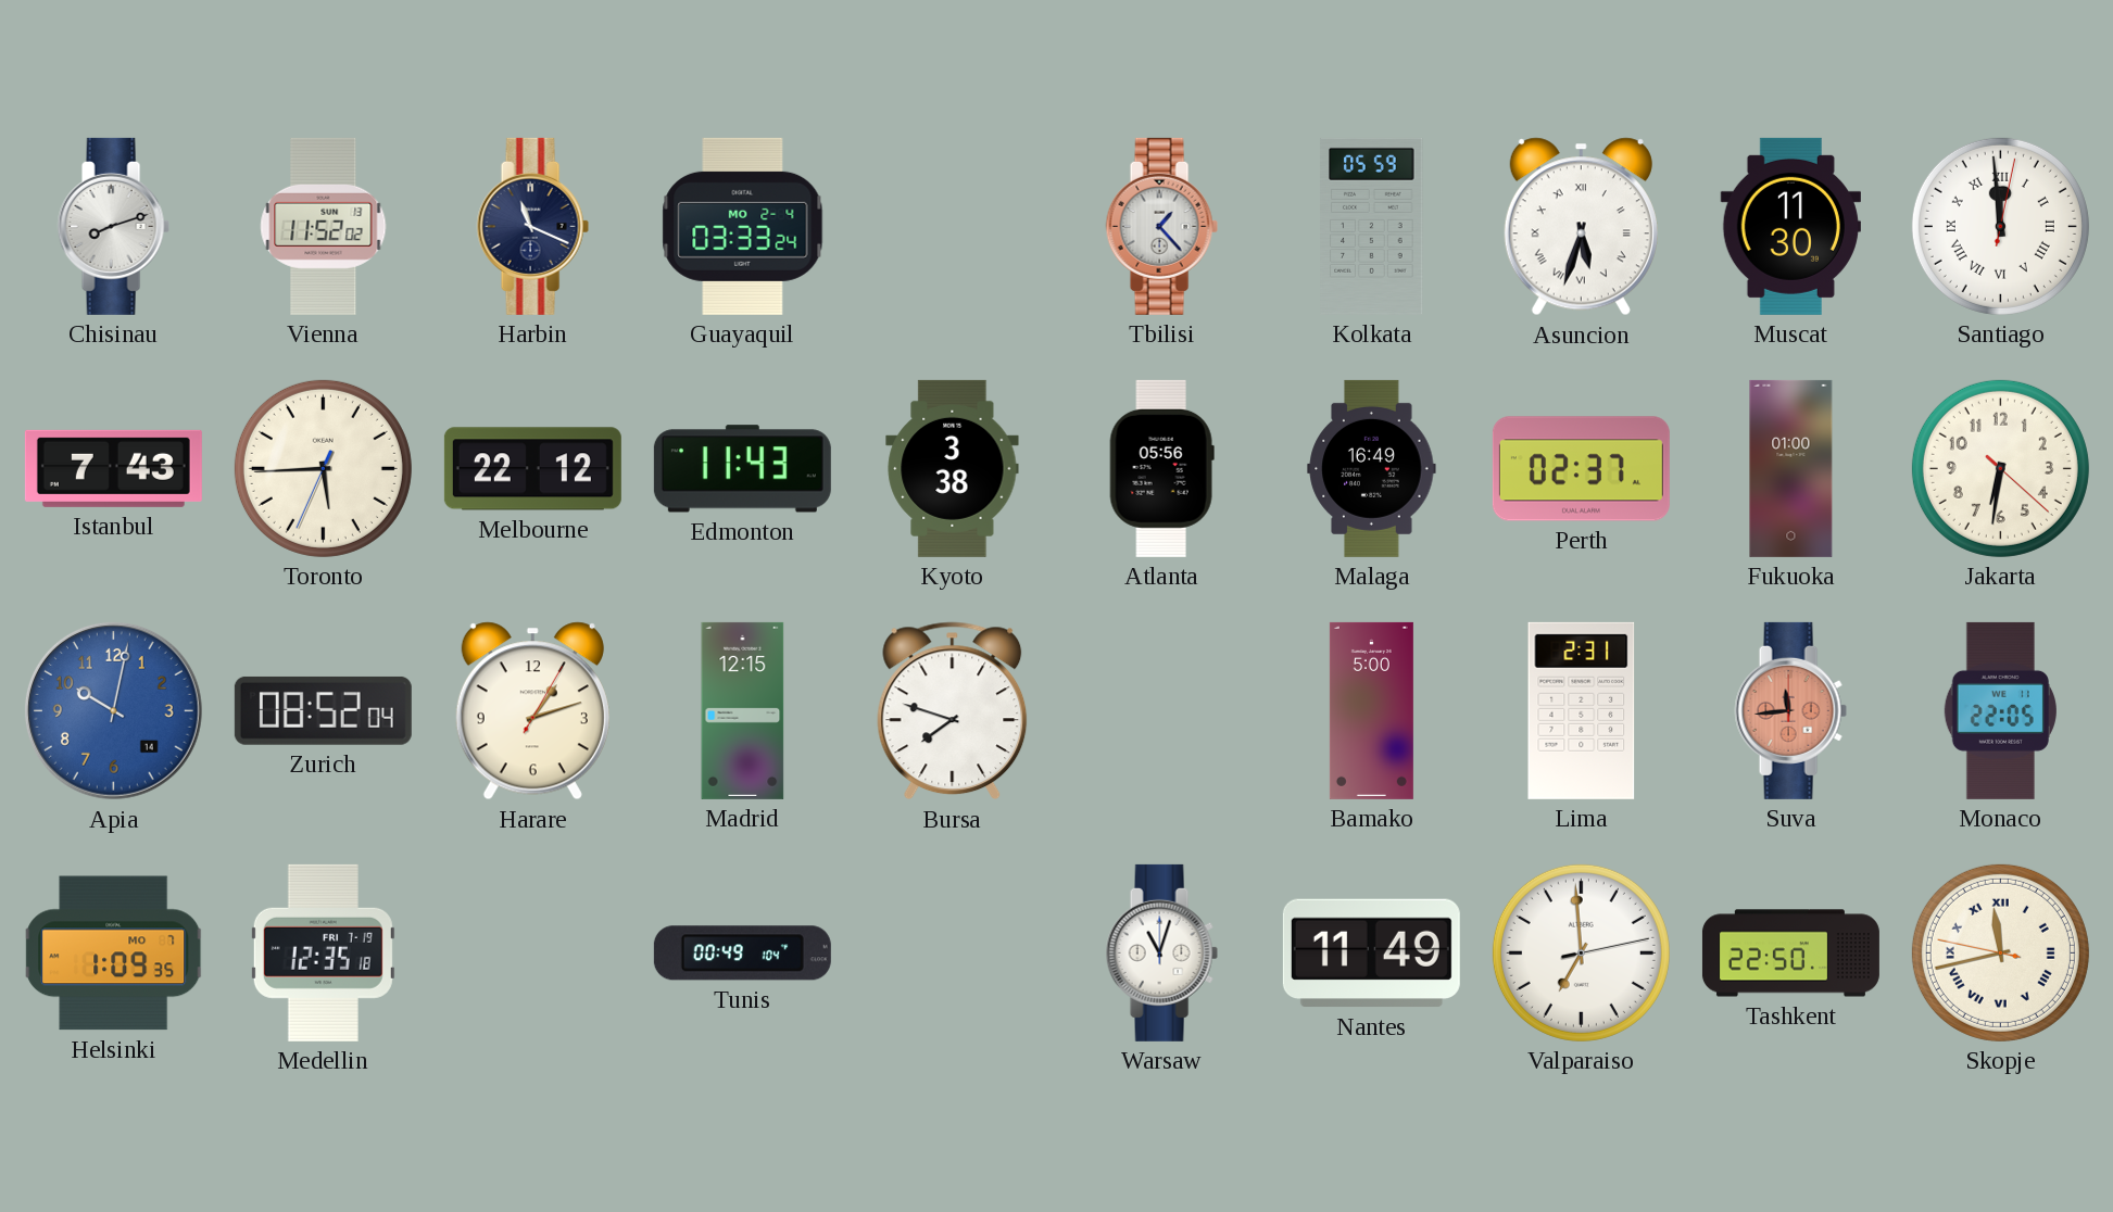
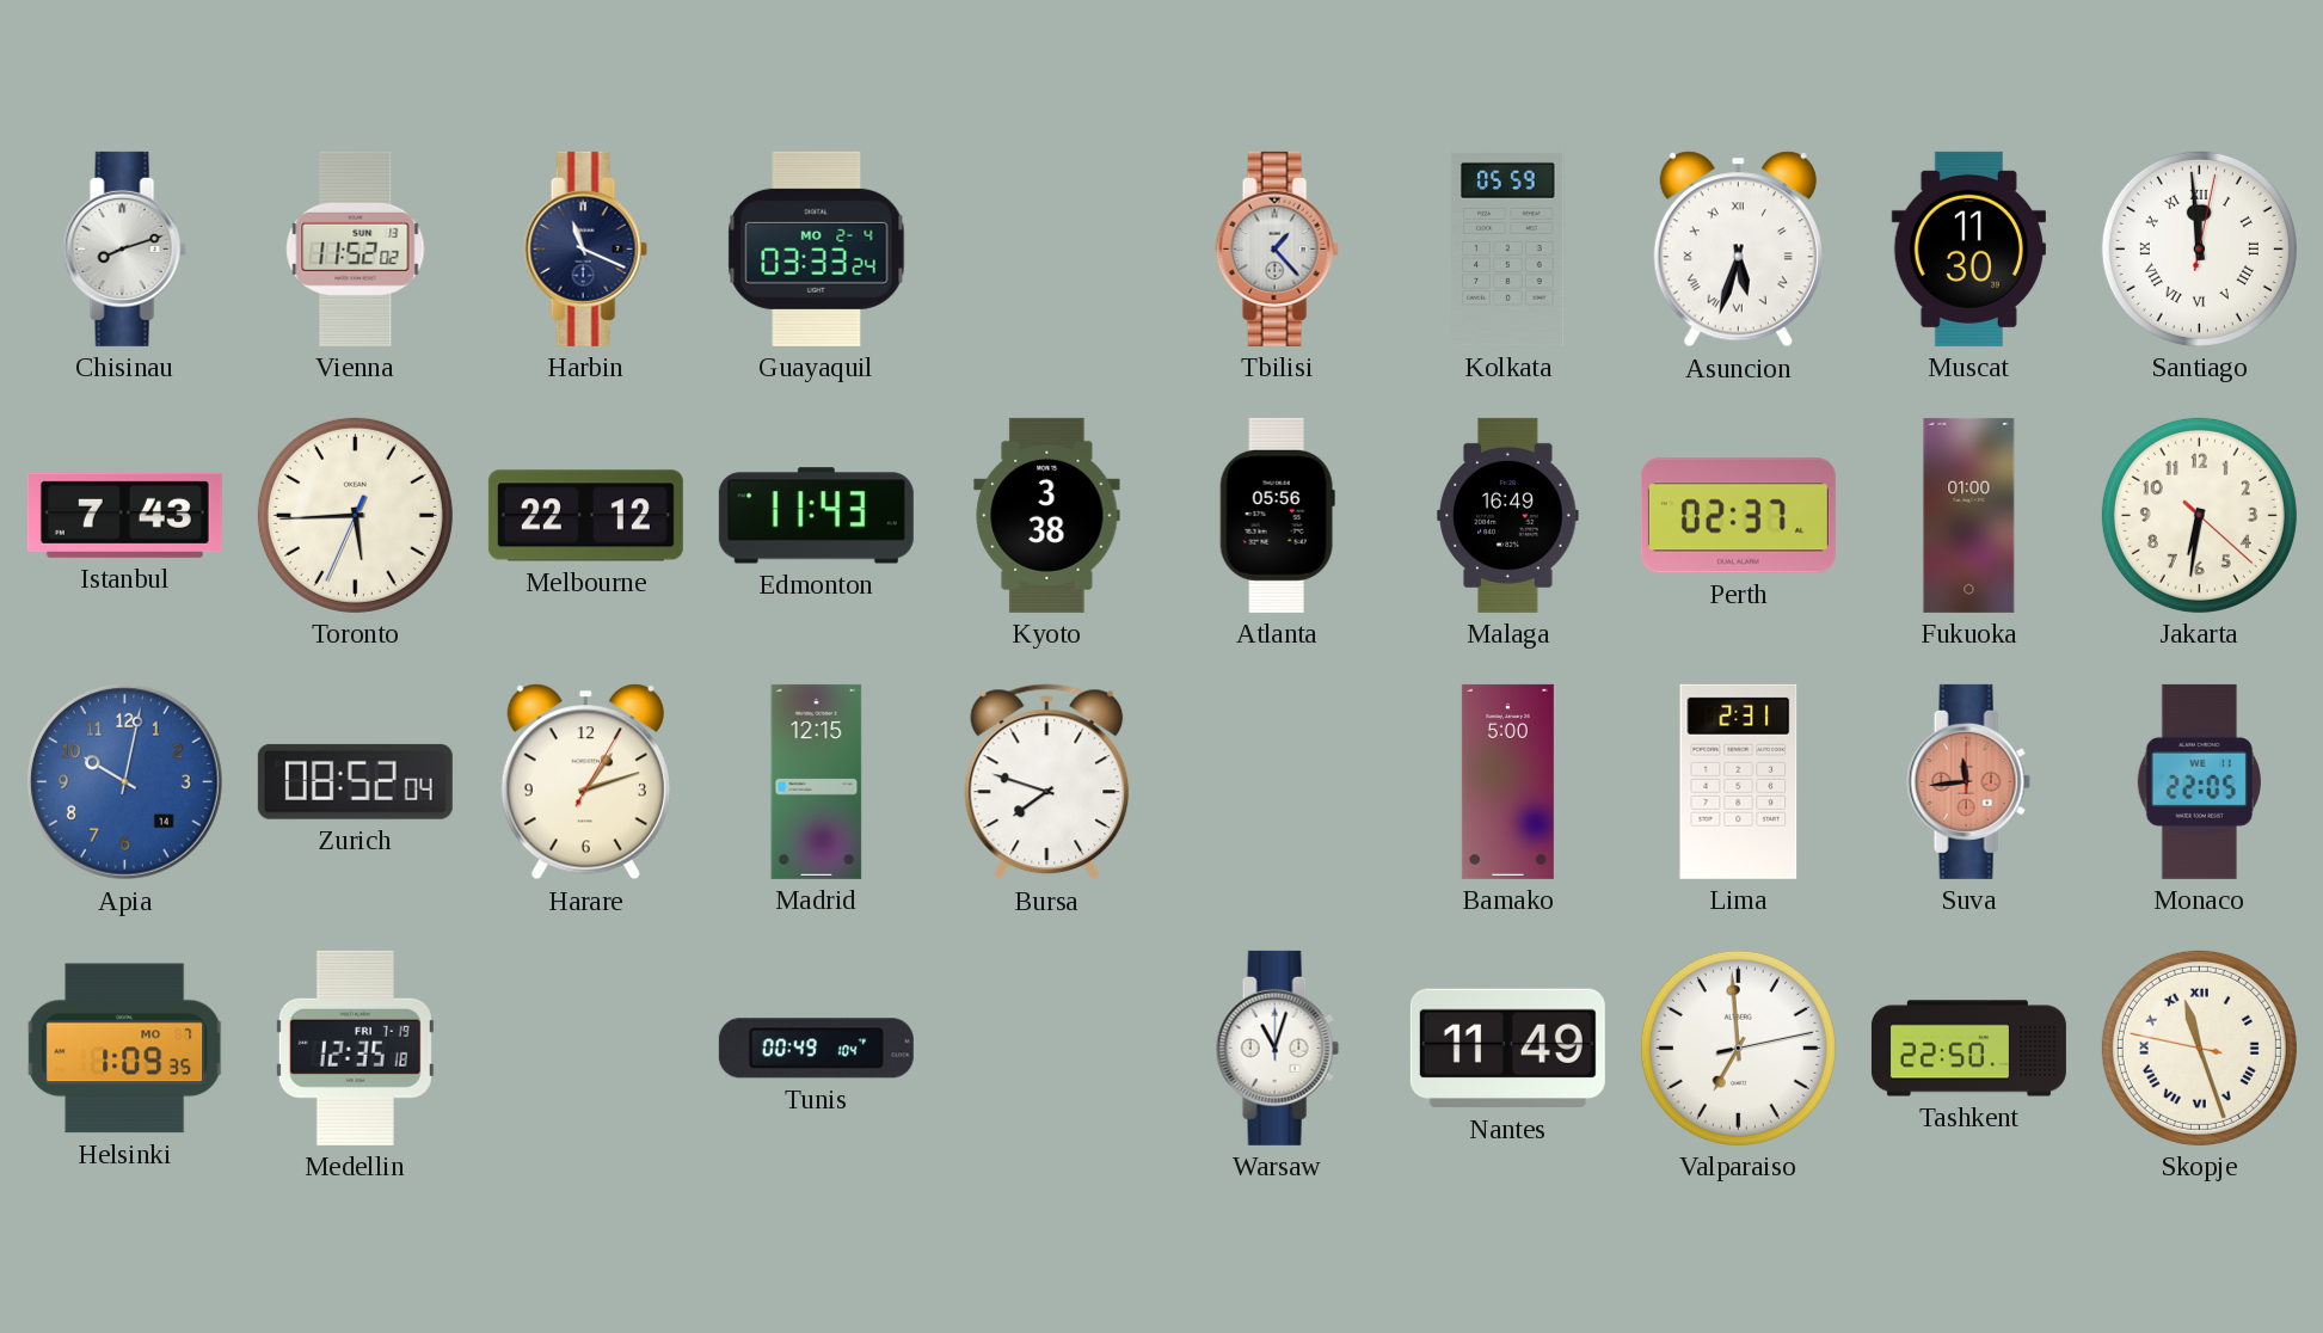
Skopje: 11:42 -> 11:26 (2199, 1048)
